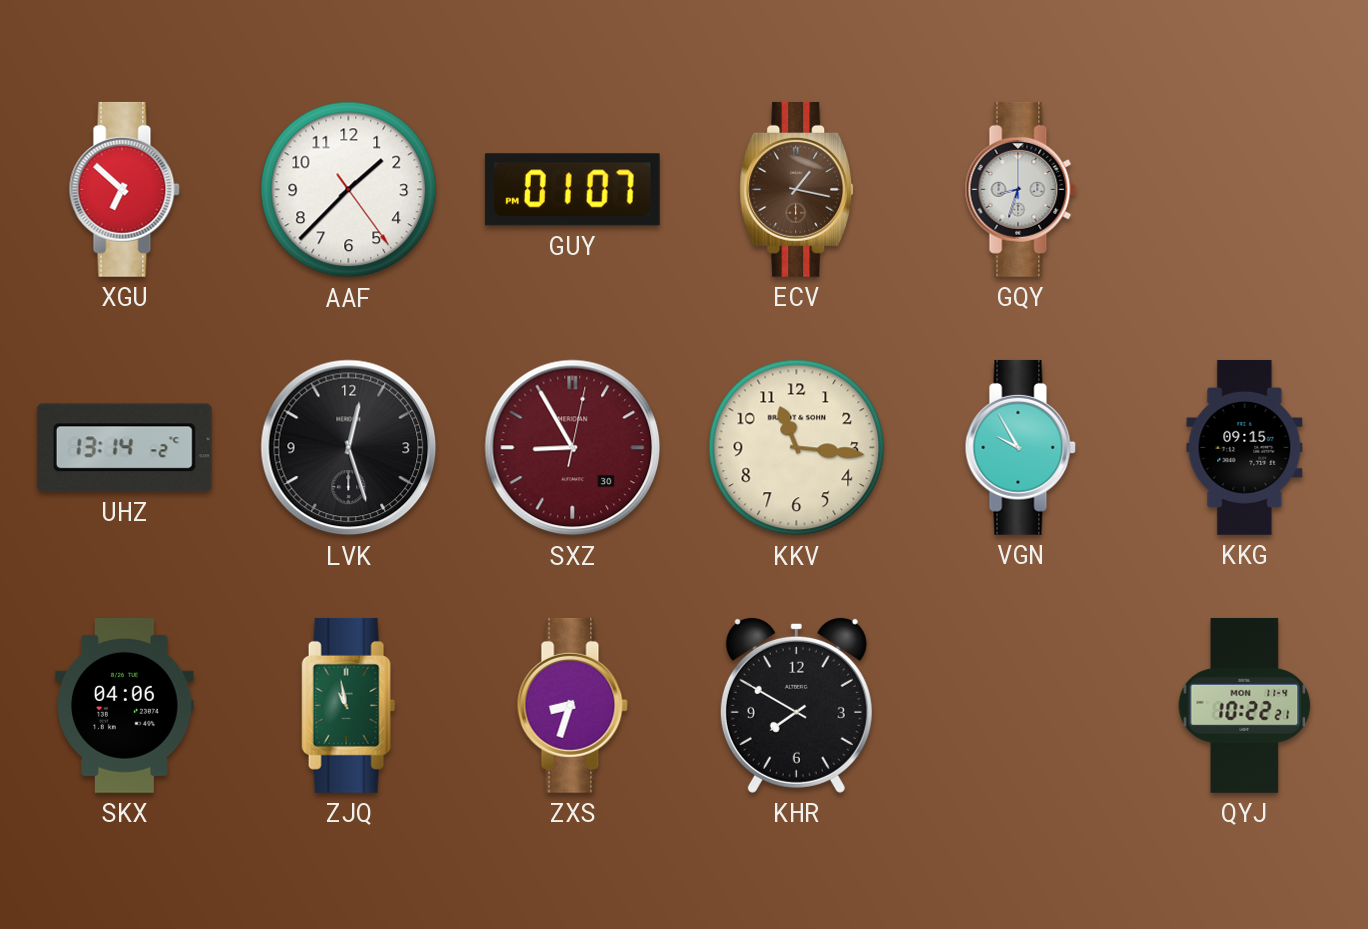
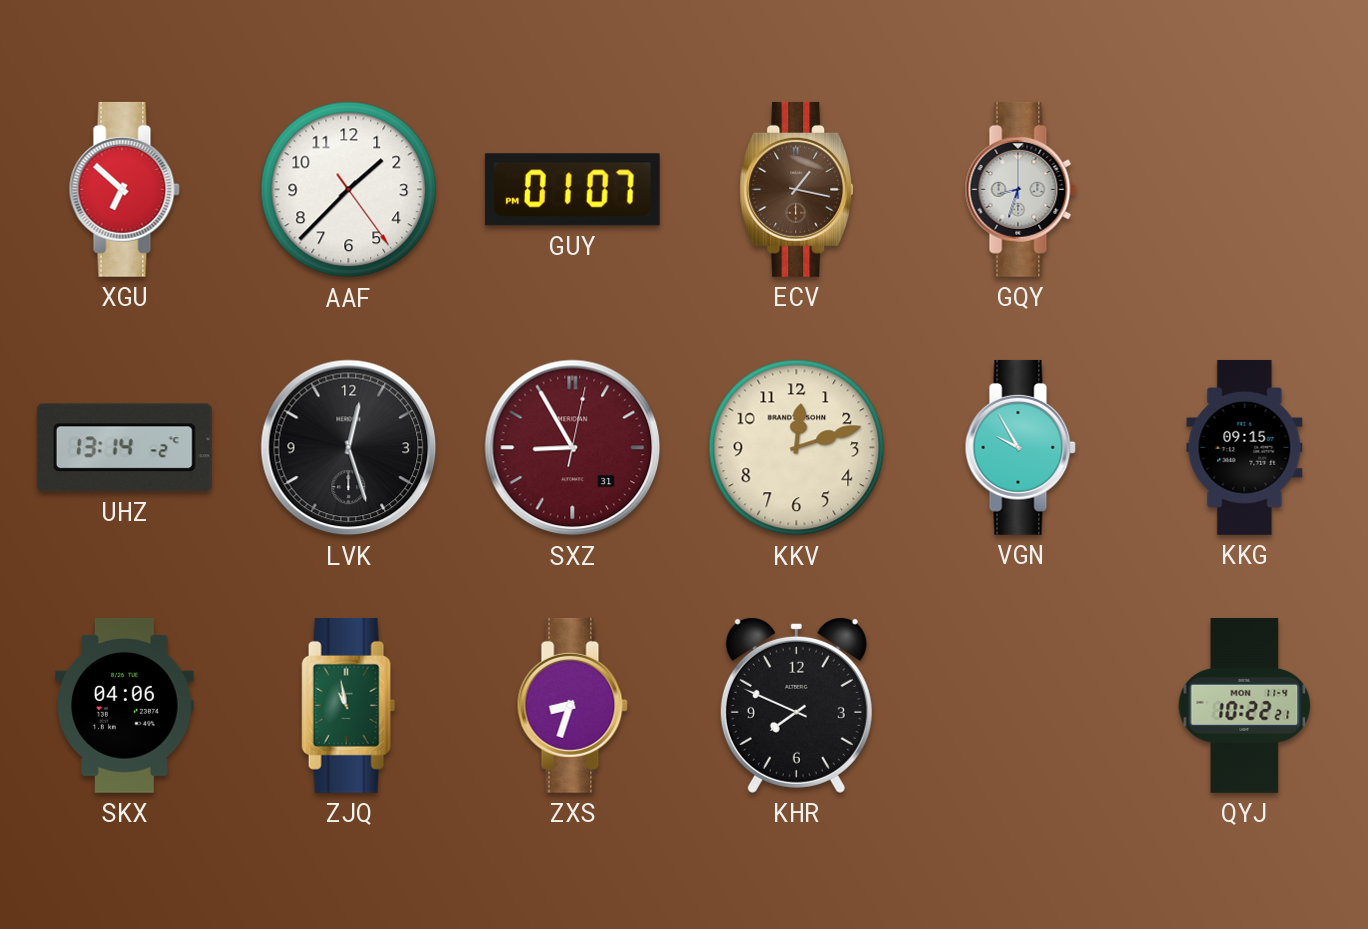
SXZ date: 30 -> 31 (573, 448)
KKV: 11:16 -> 12:12 (797, 448)
KHR: 7:50 -> 7:49 (796, 705)
